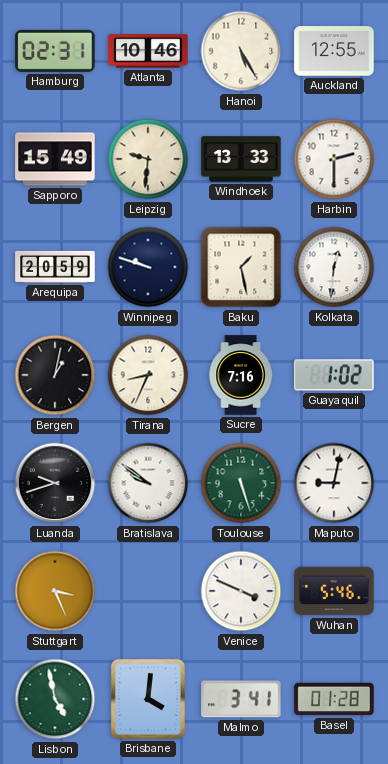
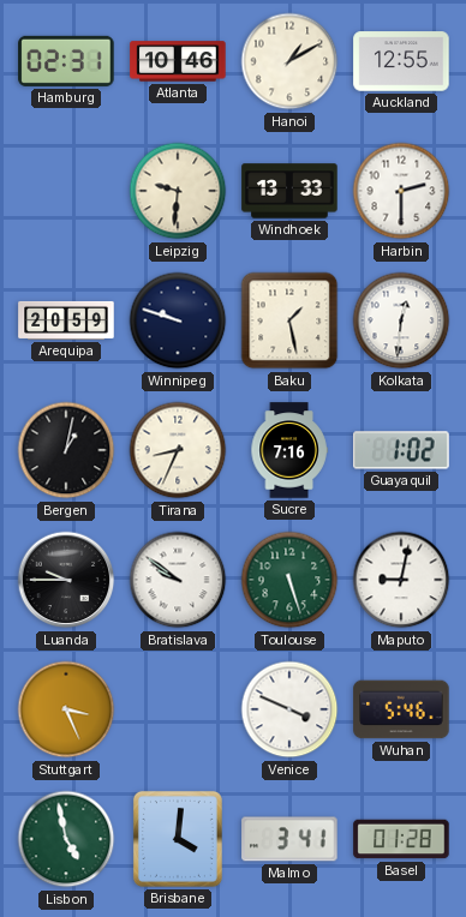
Hanoi: 5:25 -> 1:10 (289, 61)
Sapporo: 15:49 -> none (55, 159)
Luanda: 9:42 -> 9:45 (66, 580)
